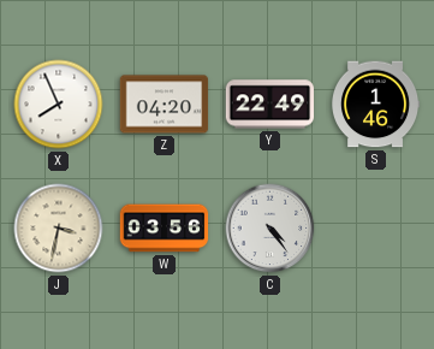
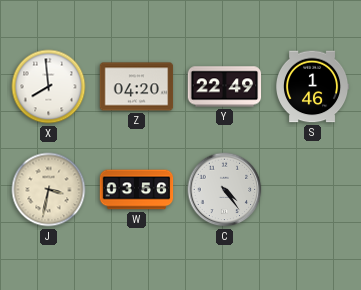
X: 7:56 -> 7:59 (49, 87)
